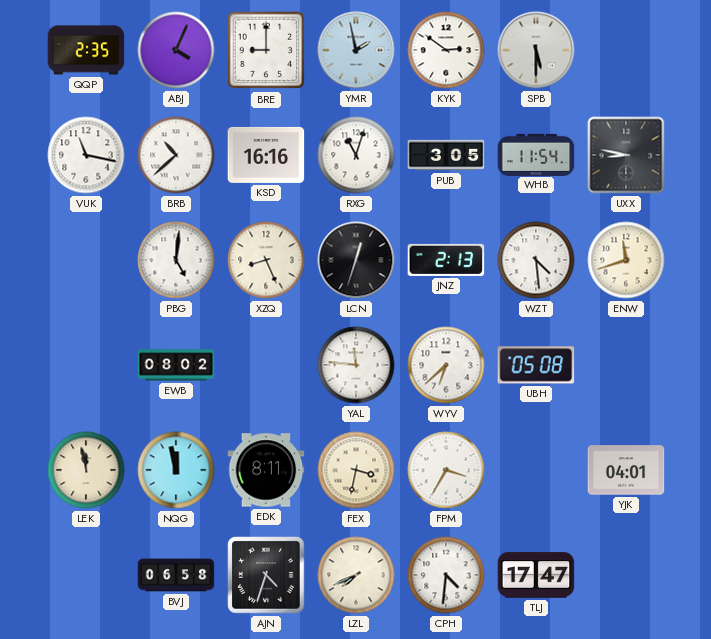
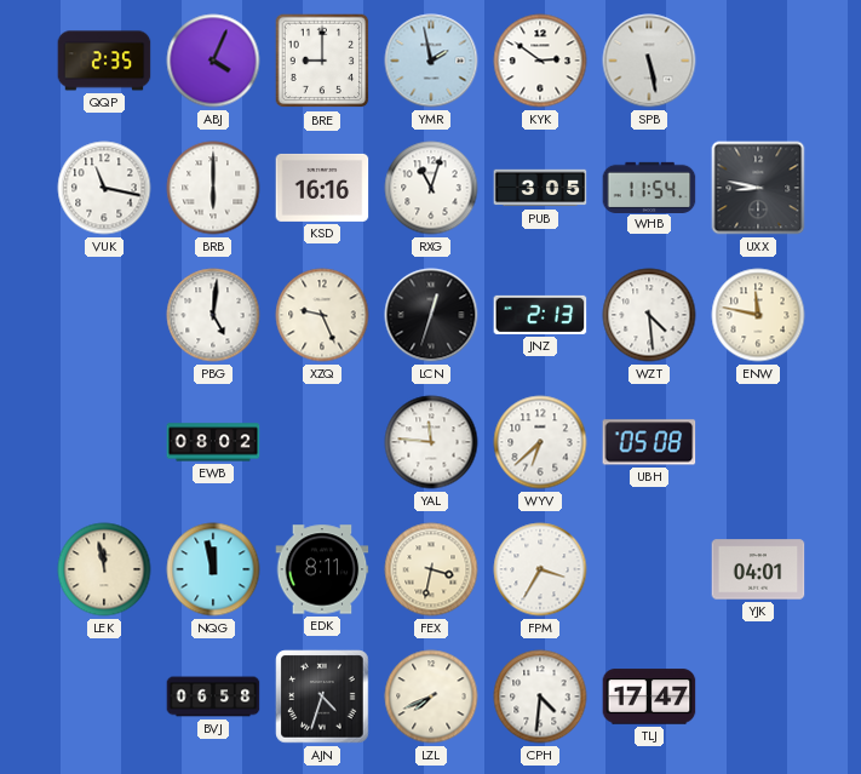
SPB: 5:30 -> 5:28 (649, 61)
BRB: 10:38 -> 6:00 (213, 188)
XZQ: 8:26 -> 9:26 (322, 315)
ENW: 11:42 -> 11:47 (758, 315)
